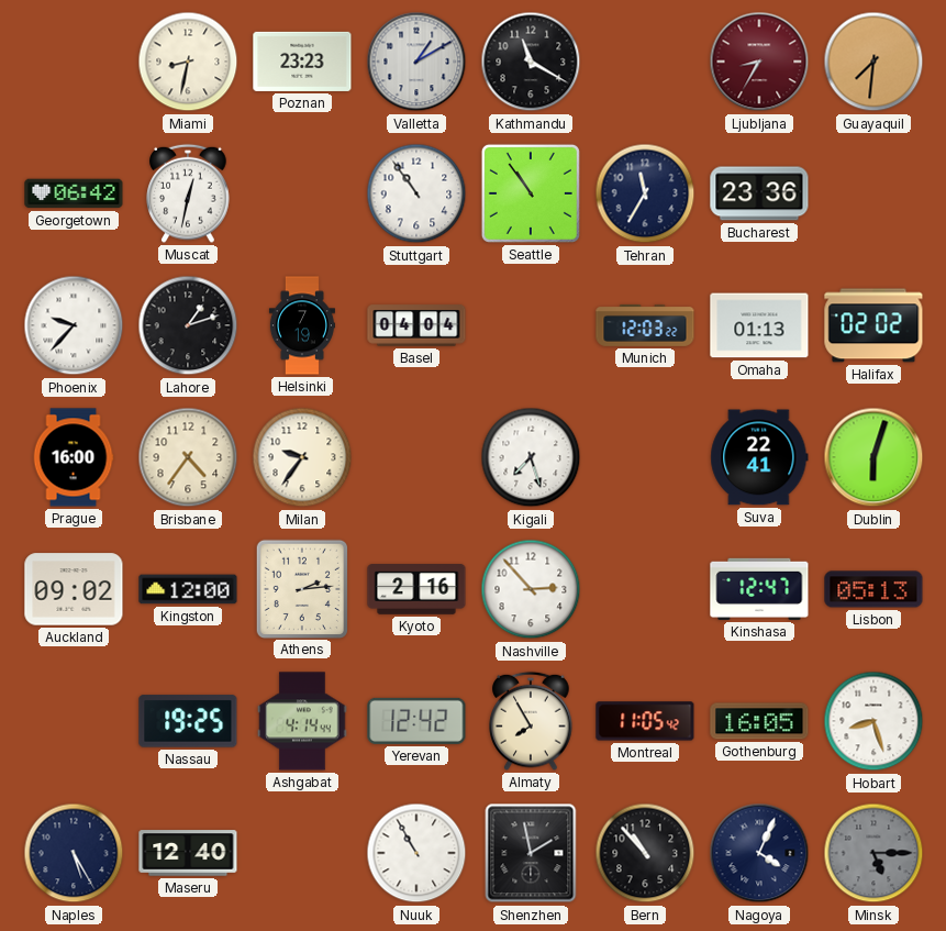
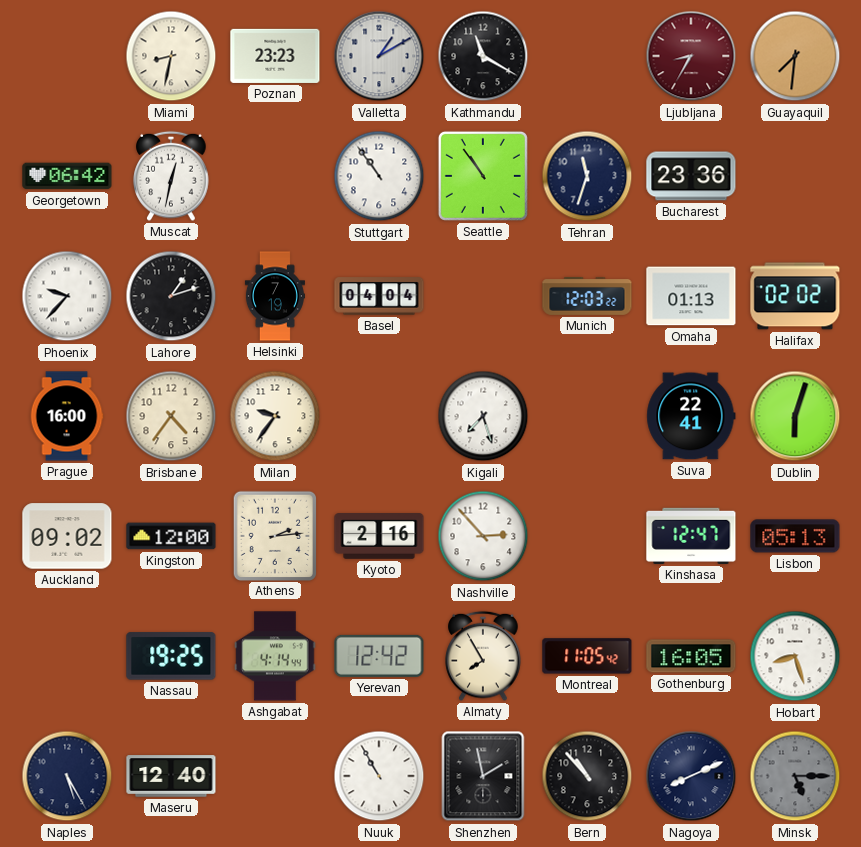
Tehran: 11:35 -> 11:33 (587, 176)
Nagoya: 4:04 -> 8:11 (691, 776)
